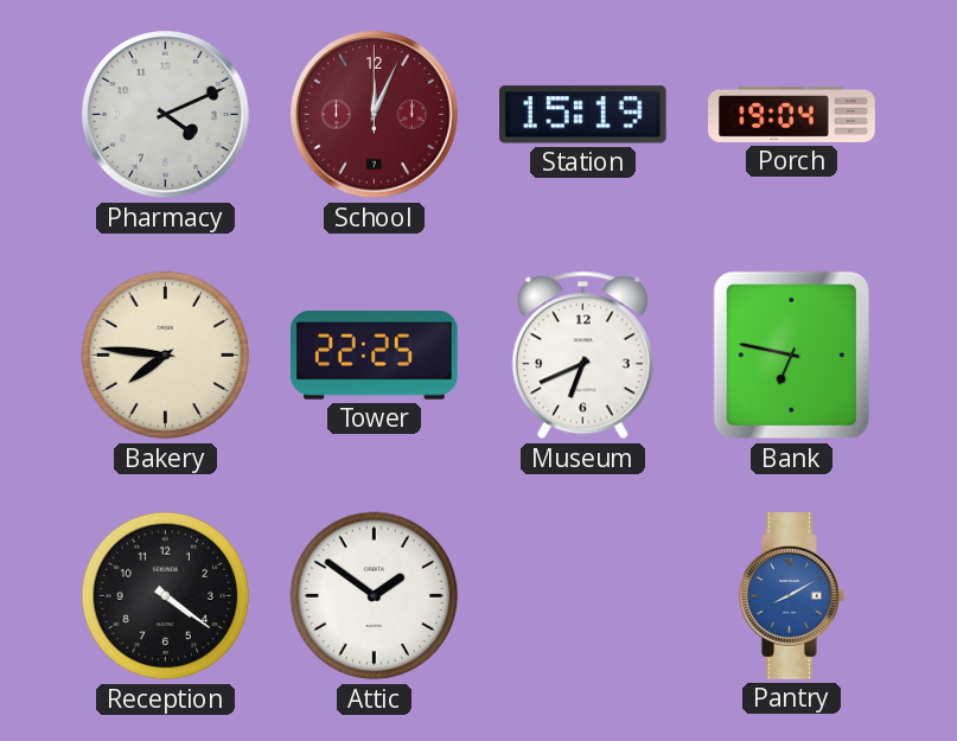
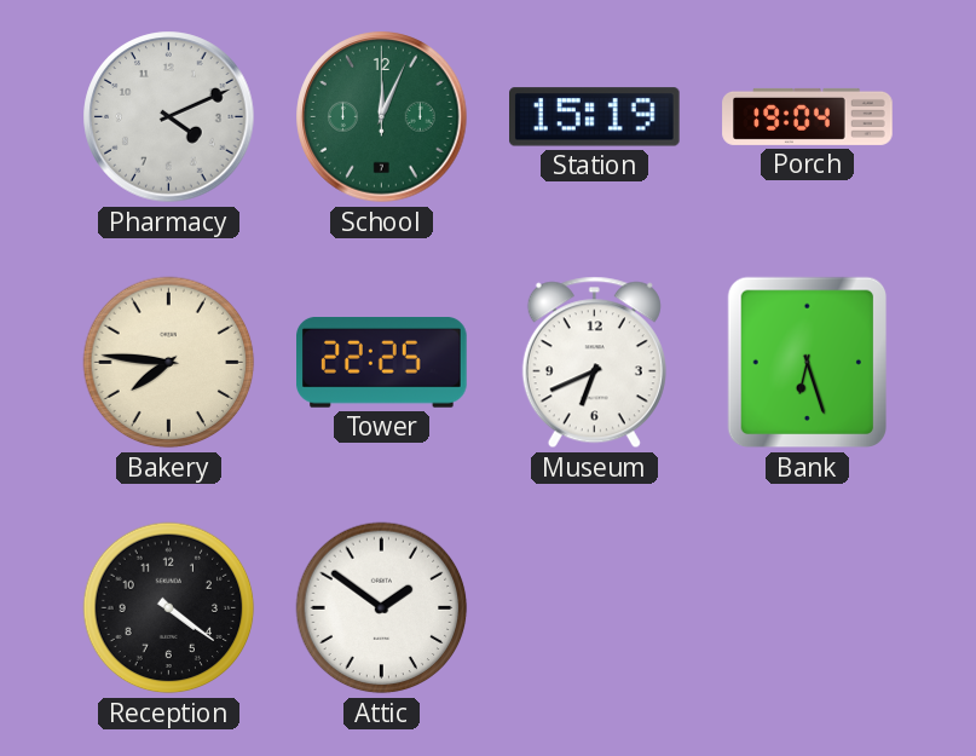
School dial: burgundy -> green (382, 117)
Bank: 6:47 -> 6:27 (808, 363)
Pantry: 8:10 -> none (792, 596)
